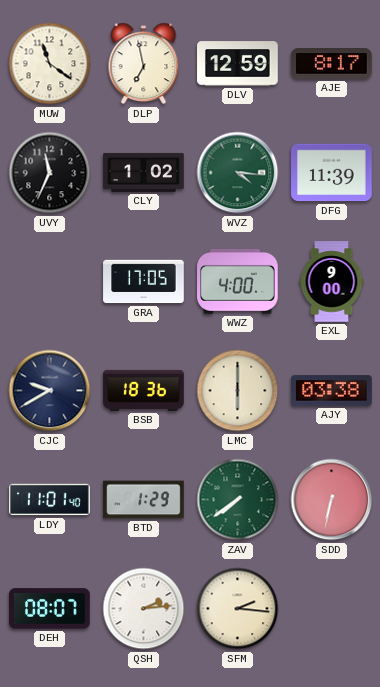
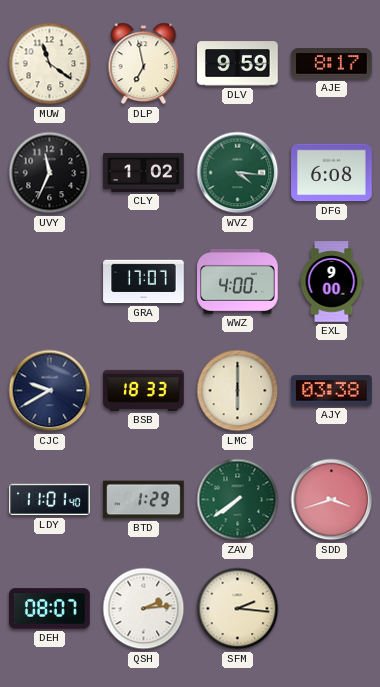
DLV: 12:59 -> 9:59 (238, 64)
DFG: 11:39 -> 6:08 (332, 173)
GRA: 17:05 -> 17:07 (144, 282)
BSB: 18:36 -> 18:33 (144, 390)
SDD: 6:32 -> 3:42 (332, 500)
